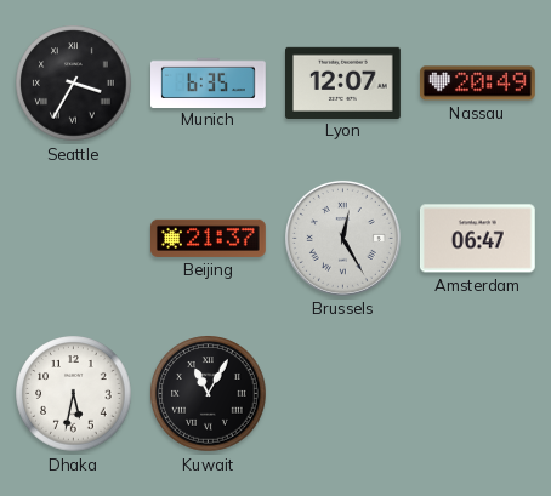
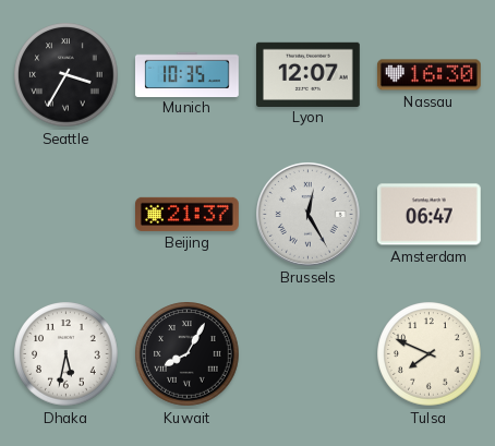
Munich: 6:35 -> 10:35 (188, 74)
Nassau: 20:49 -> 16:30 (430, 75)
Kuwait: 11:05 -> 8:05 (188, 354)
Tulsa: none -> 7:49 (430, 354)
